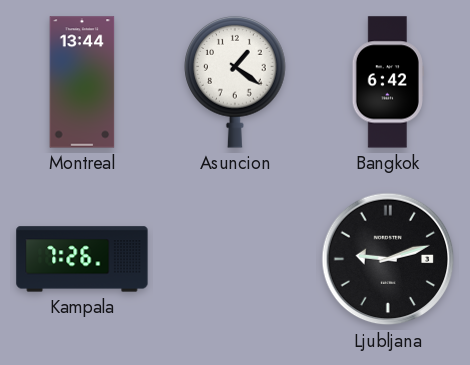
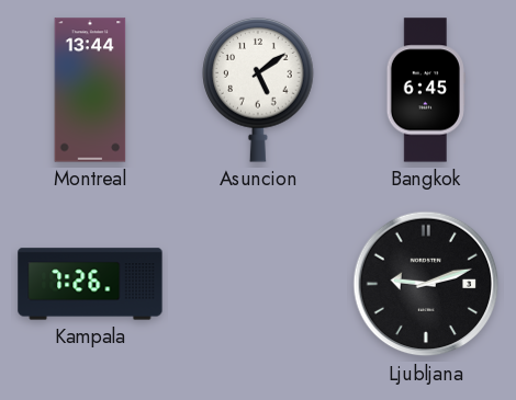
Asuncion: 1:21 -> 5:09 (258, 90)
Bangkok: 6:42 -> 6:45 (426, 90)
